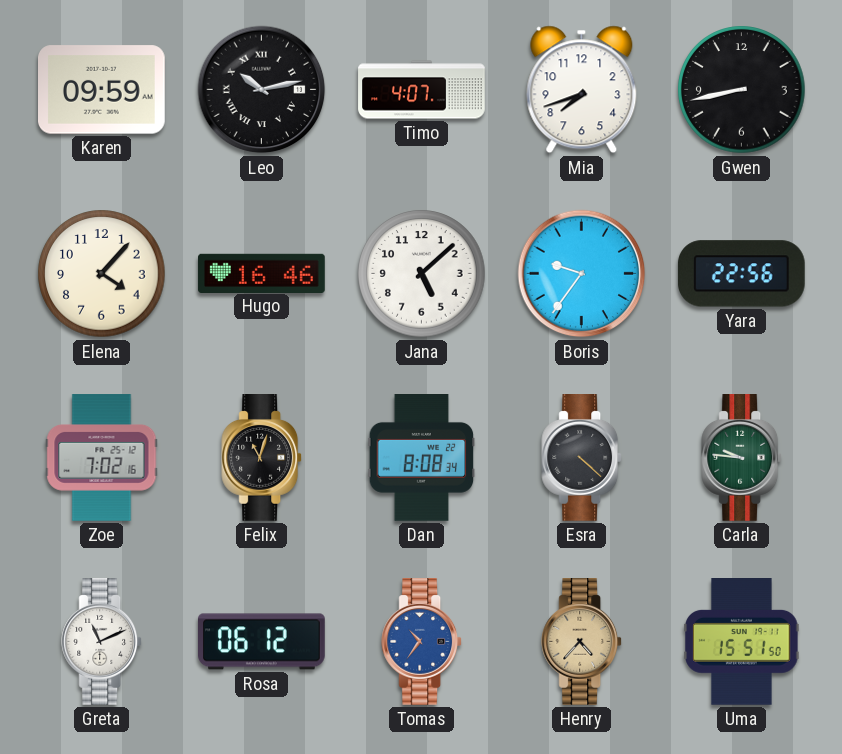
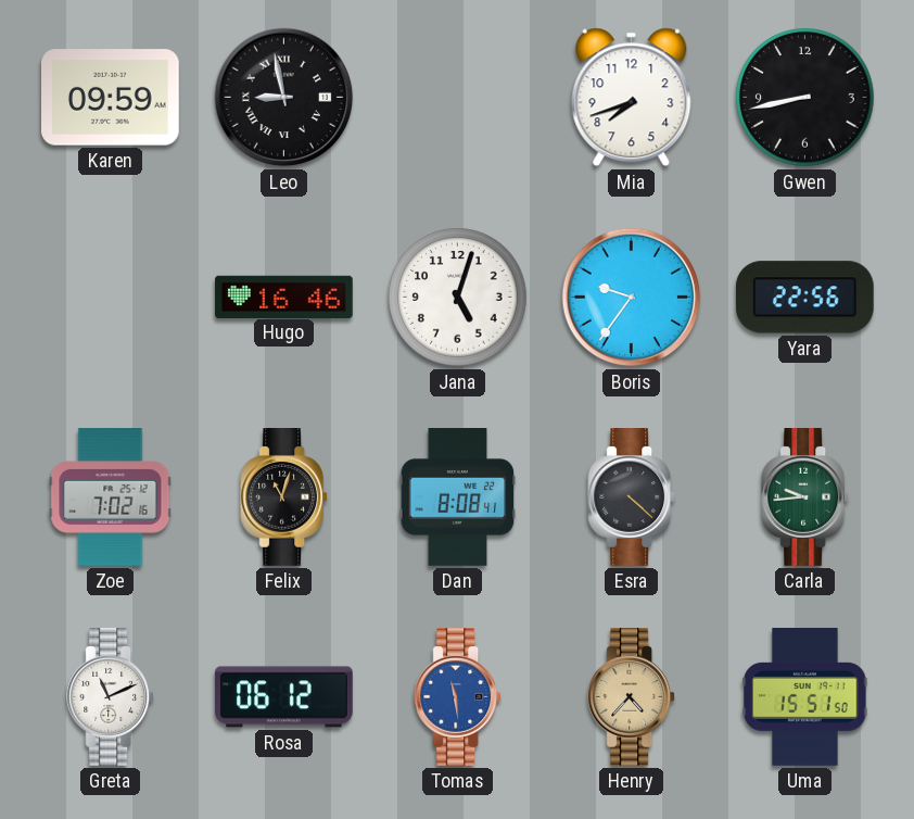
Leo: 10:13 -> 8:58 (284, 98)
Timo: 4:07 -> none (422, 90)
Elena: 4:07 -> none (102, 274)
Jana: 5:08 -> 5:03 (458, 298)
Dan: 8:08:34 -> 8:08:41 (458, 497)
Carla: 9:46 -> 9:44 (805, 497)
Tomas: 10:36 -> 11:29 (458, 697)
